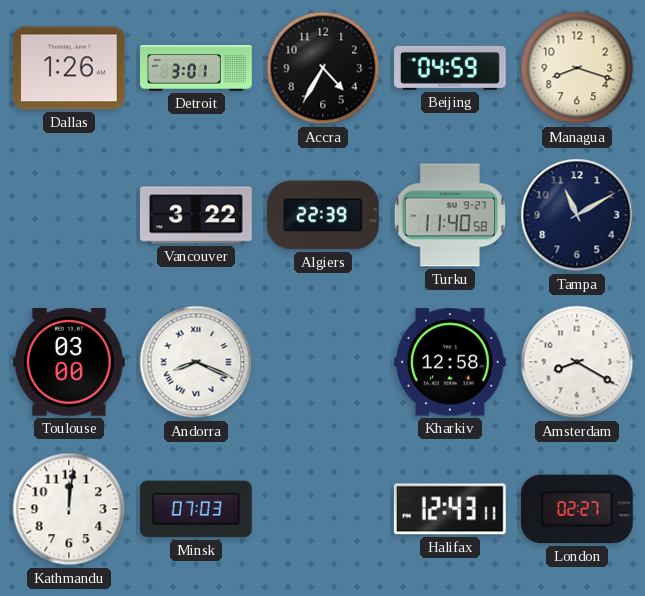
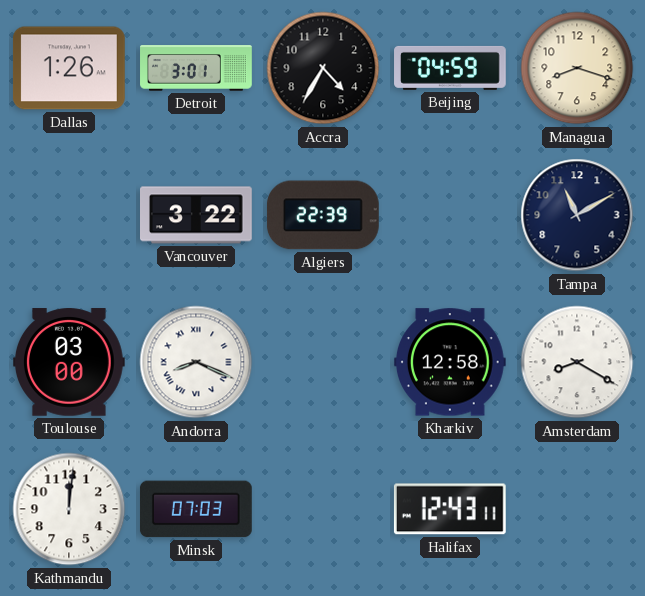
Turku: 11:40 -> none (450, 215)
London: 02:27 -> none (577, 509)
